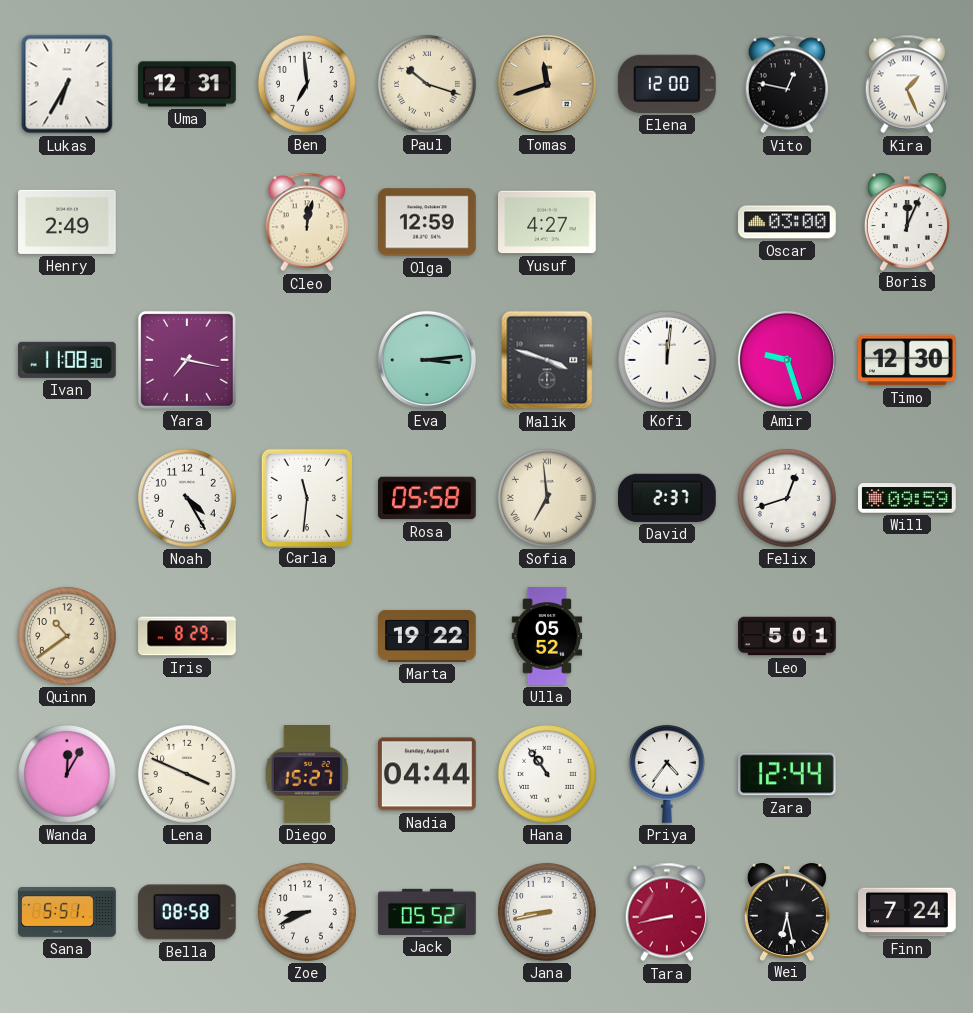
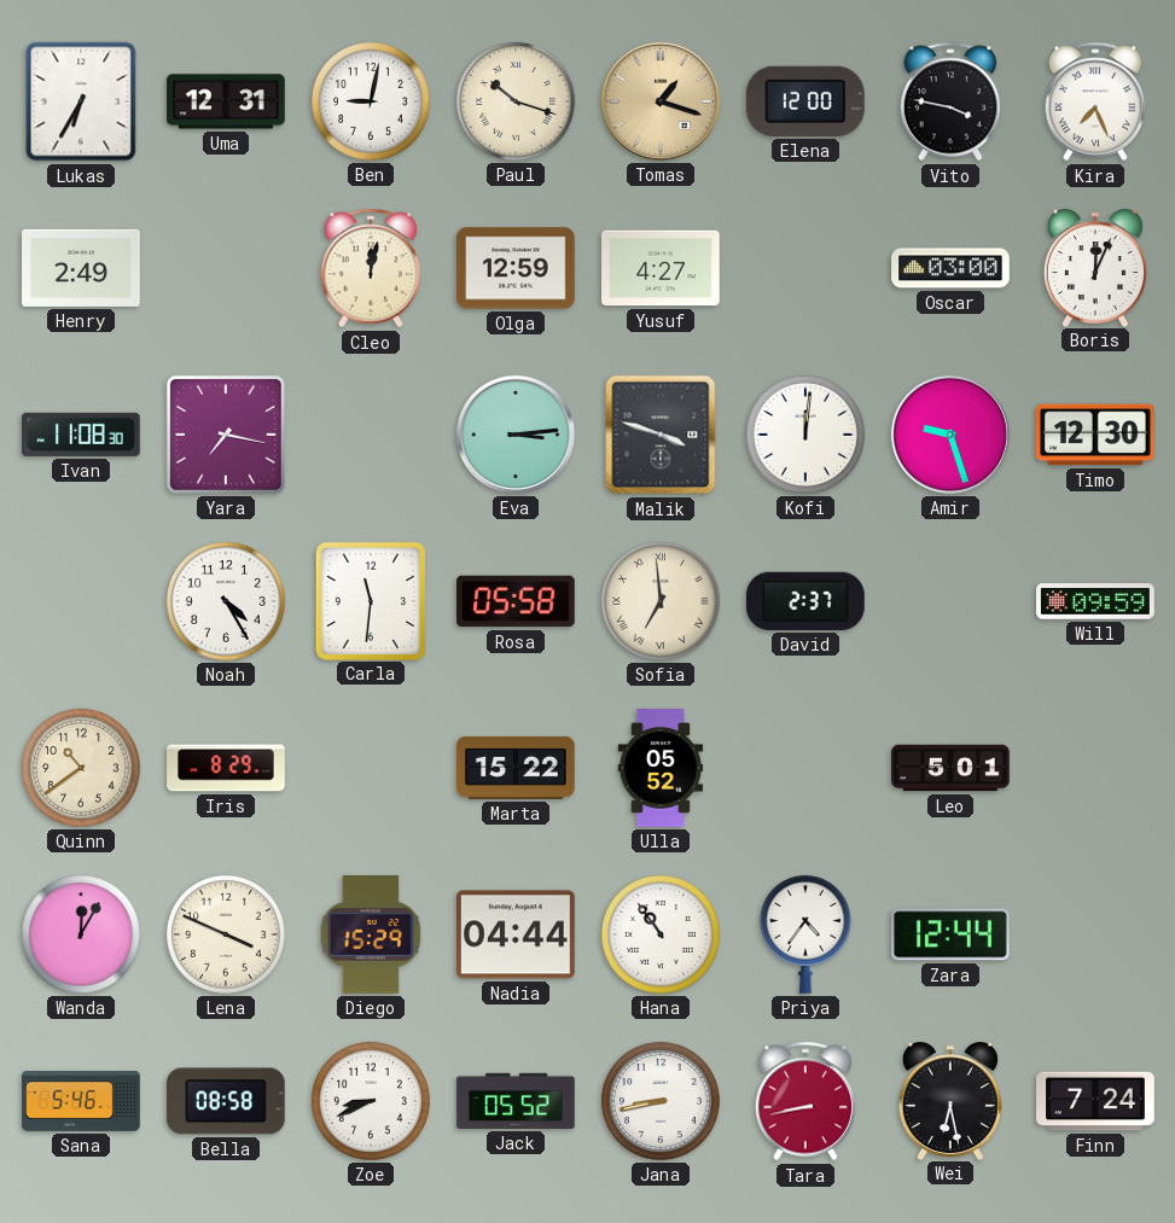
Ben: 6:59 -> 9:02 (371, 101)
Tomas: 11:42 -> 1:18 (661, 101)
Vito: 12:47 -> 3:47 (950, 101)
Kira: 1:26 -> 7:26 (1095, 101)
Felix: 12:42 -> none (787, 498)
Marta: 19:22 -> 15:22 (516, 768)
Diego: 15:27 -> 15:29 (371, 936)
Sana: 5:51 -> 5:46 (81, 1101)
